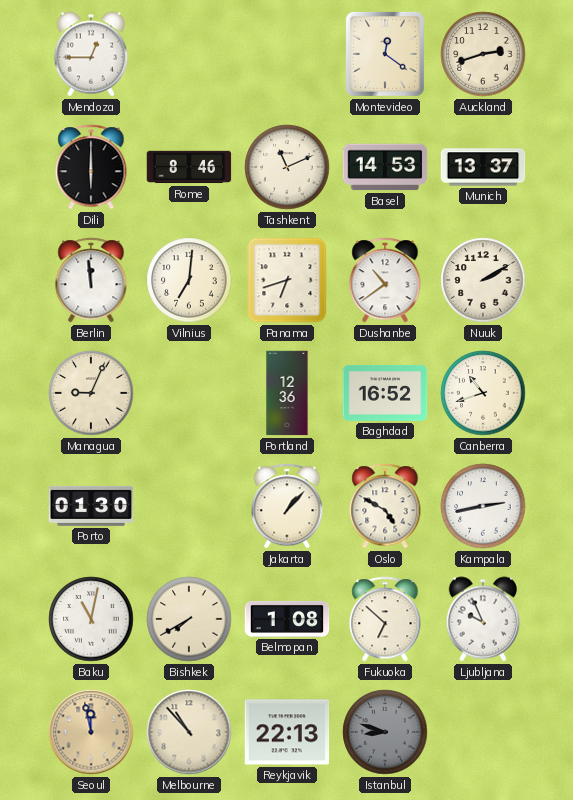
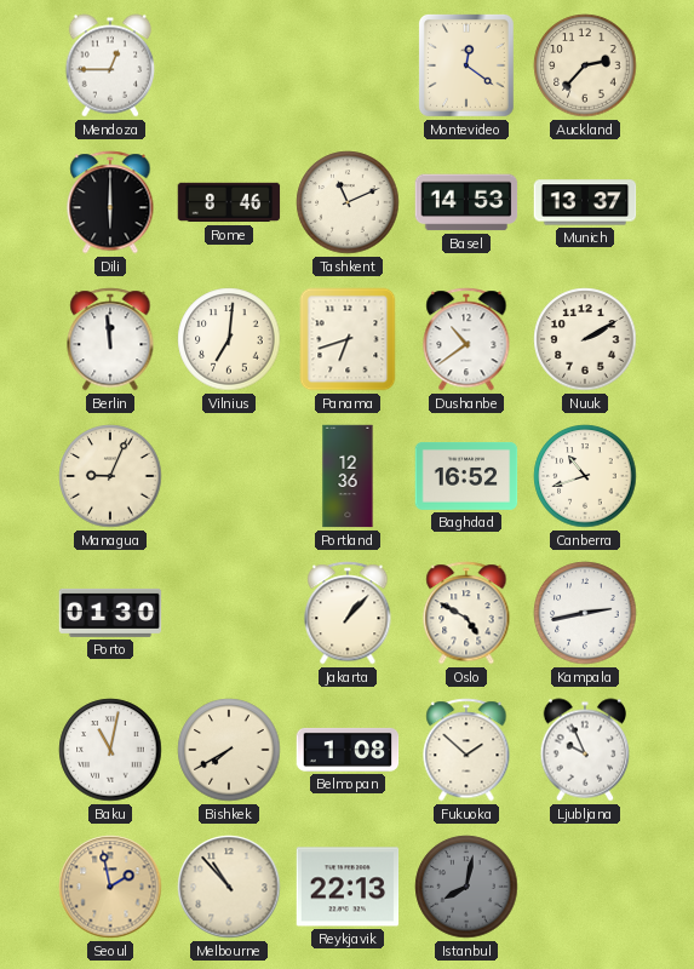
Auckland: 2:42 -> 2:37 (585, 65)
Fukuoka: 6:52 -> 1:52 (466, 750)
Seoul: 11:58 -> 1:58 (110, 887)
Istanbul: 8:48 -> 8:02 (466, 887)
